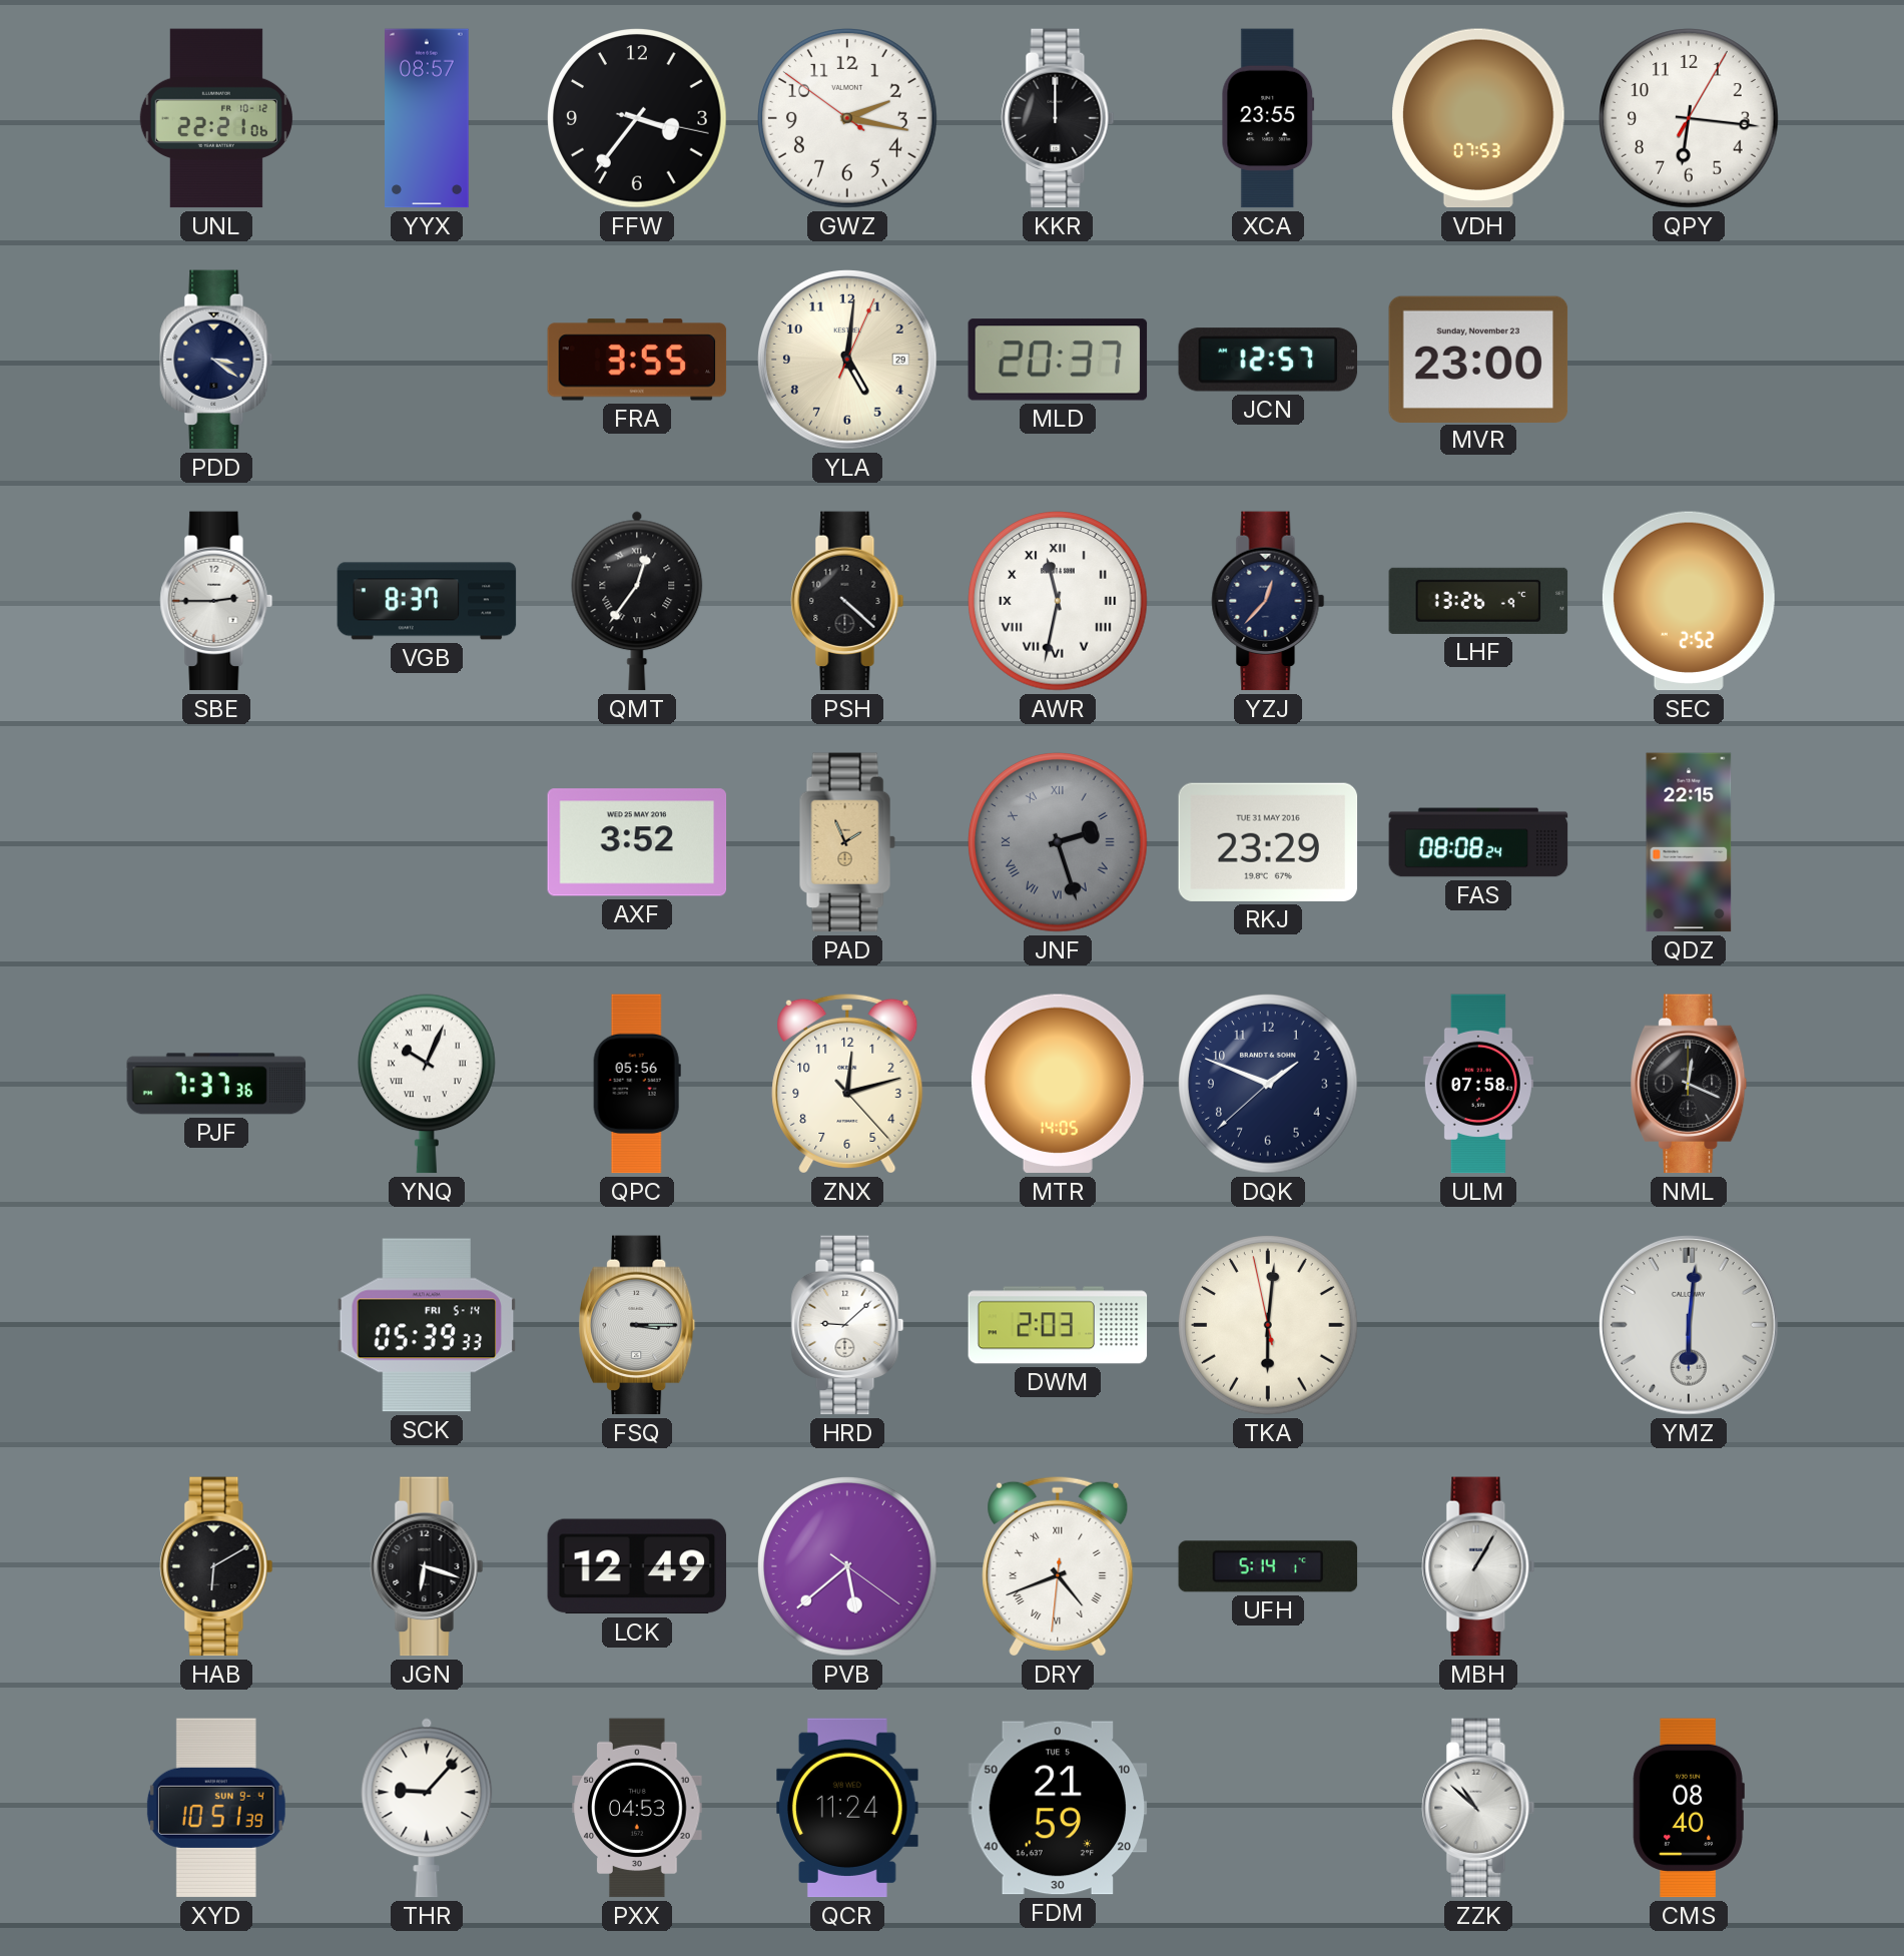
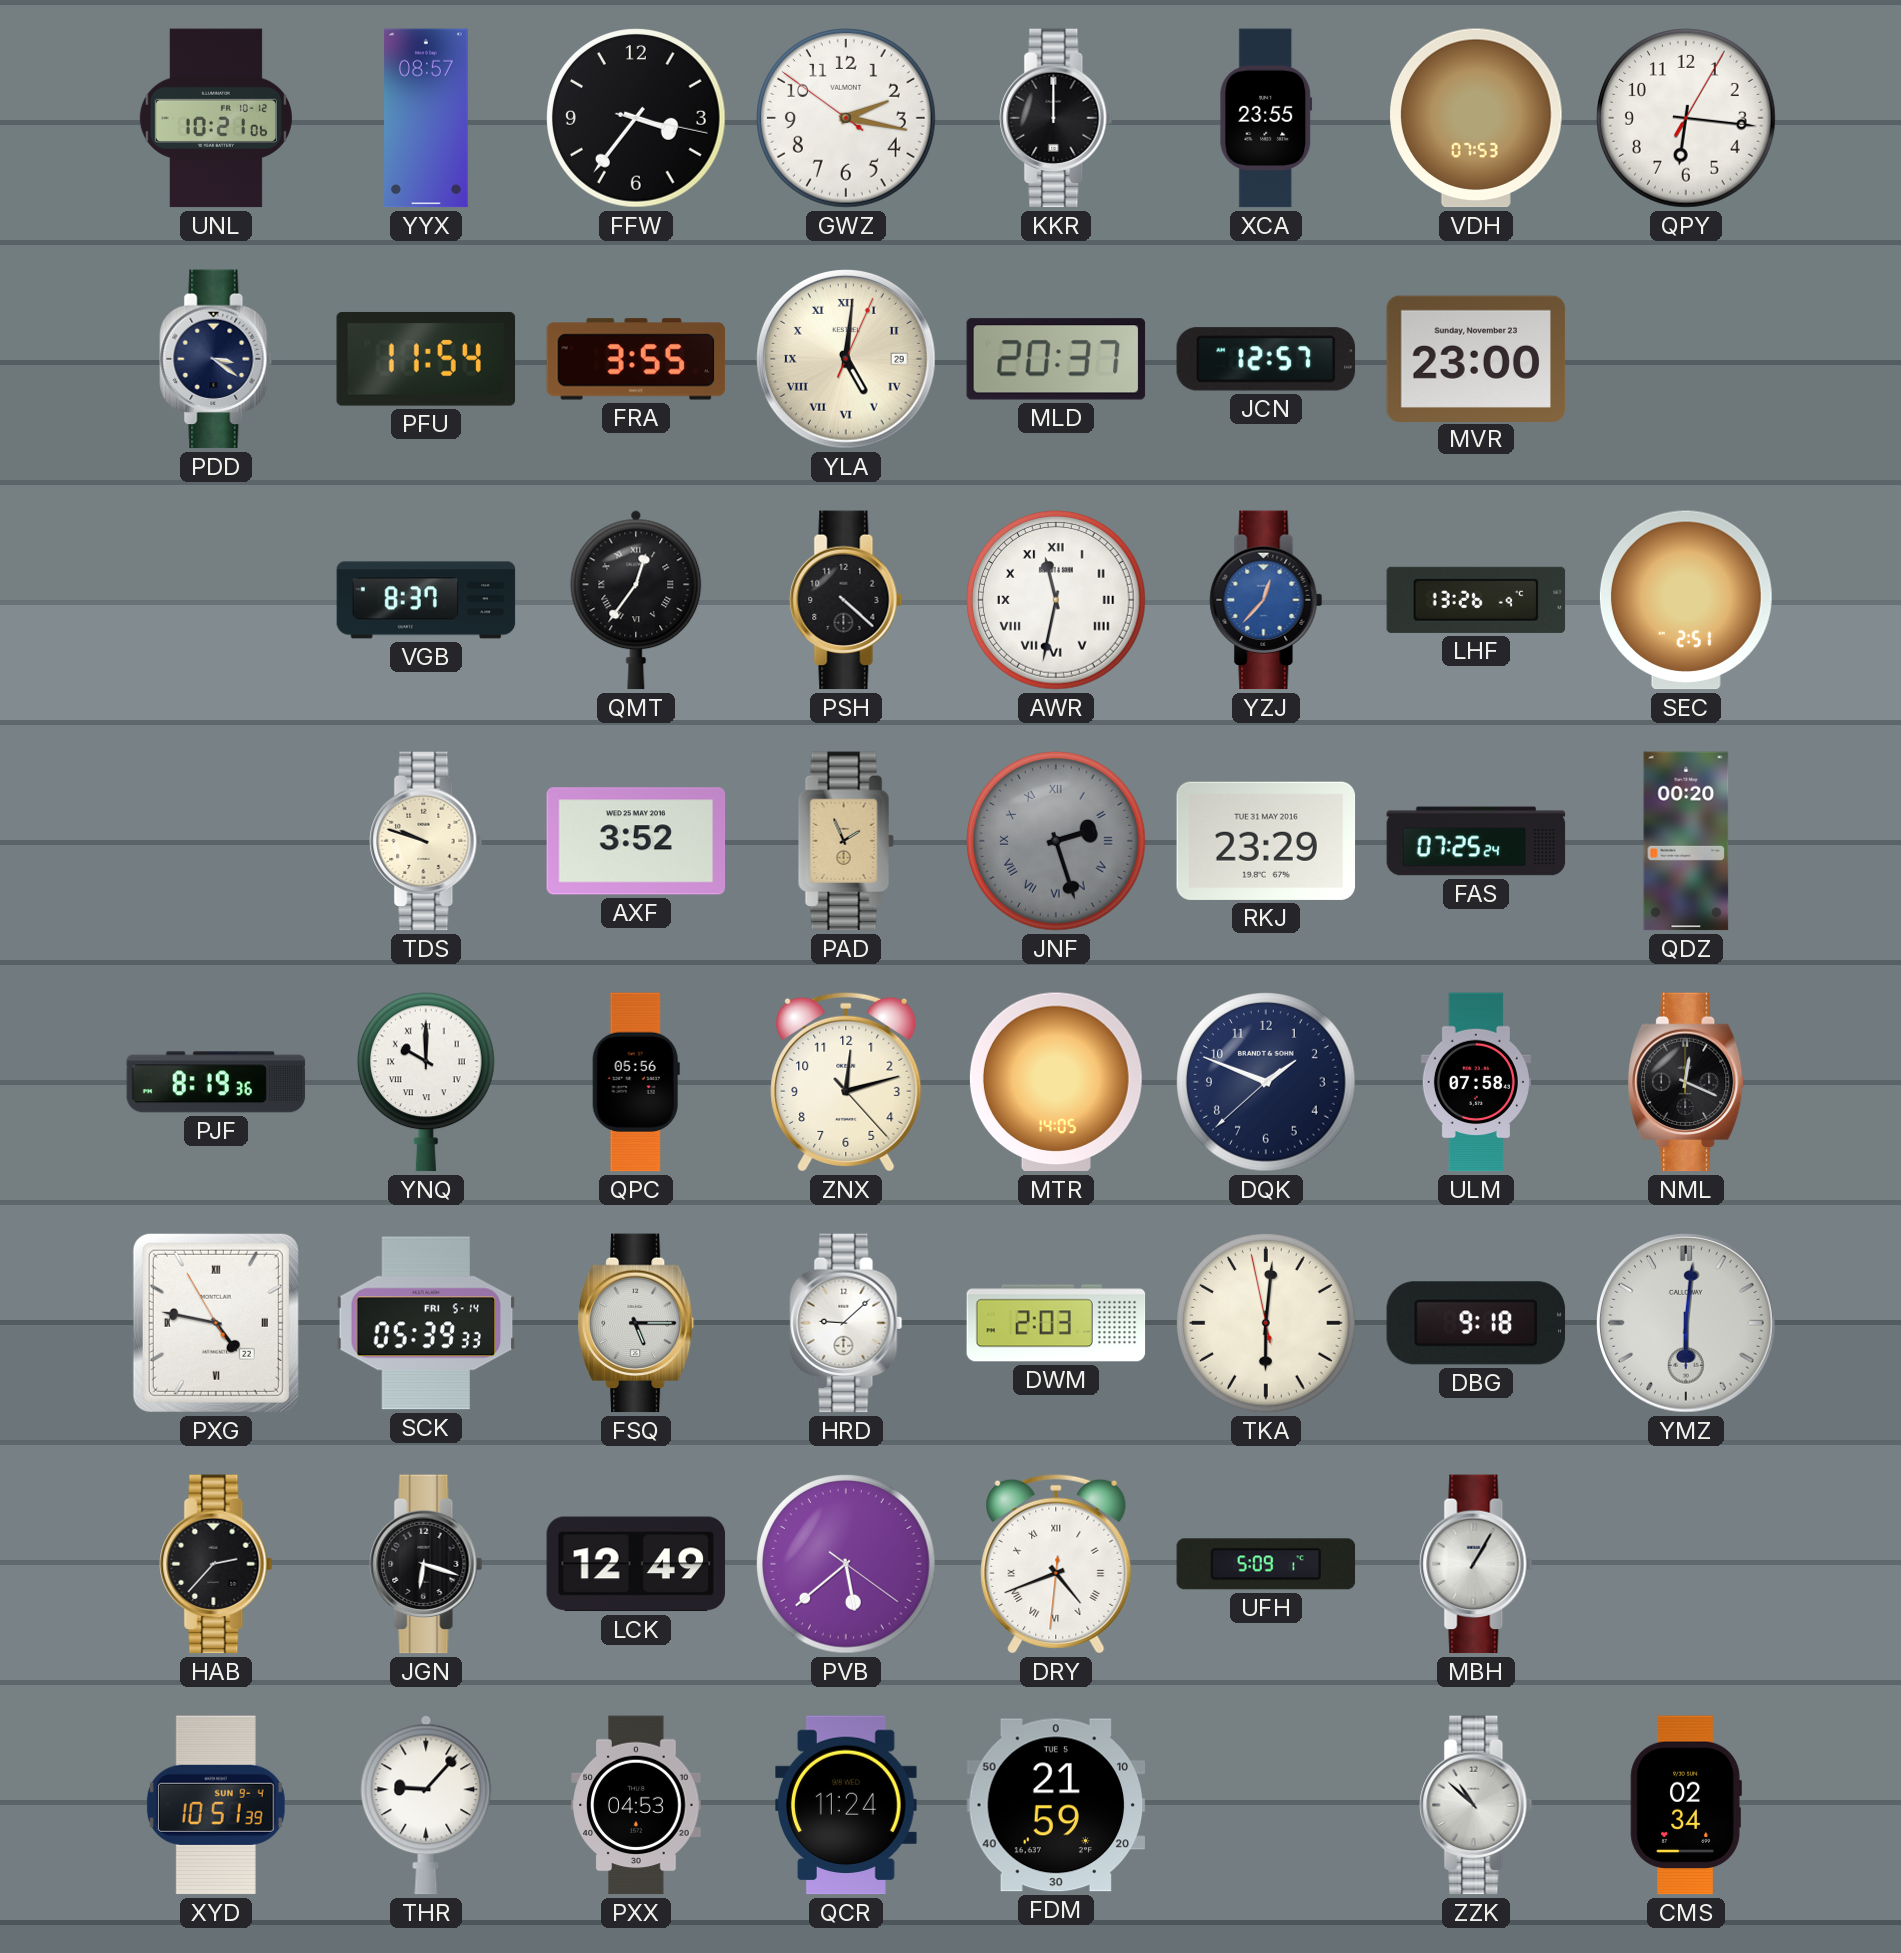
UNL: 22:21 -> 10:21 (216, 118)
PFU: none -> 11:54 (426, 359)
YLA numerals: Arabic -> Roman (847, 360)
SBE: 2:45 -> none (216, 601)
YZJ dial: navy -> blue (1266, 600)
SEC: 2:52 -> 2:51 (1686, 600)
TDS: none -> 9:48 (426, 841)
FAS: 08:08 -> 07:25 (1476, 841)
QDZ: 22:15 -> 00:20 (1686, 841)
PJF: 7:37 -> 8:19 (216, 1082)
YNQ: 10:04 -> 10:00 (426, 1082)
PXG: none -> 4:46 (216, 1323)
FSQ: 3:15 -> 5:15 (636, 1323)
DBG: none -> 9:18 (1476, 1323)
HAB: 6:10 -> 2:37 (216, 1564)
UFH: 5:14 -> 5:09 (1266, 1564)
CMS: 08:40 -> 02:34 (1686, 1805)
